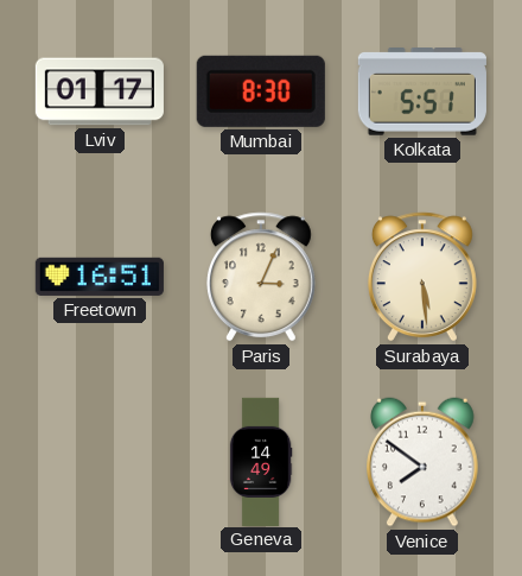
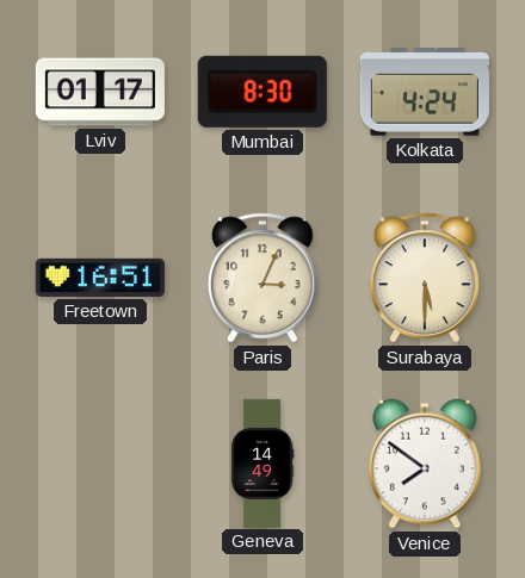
Kolkata: 5:51 -> 4:24 (425, 93)
Surabaya: 5:29 -> 5:30 (425, 278)
